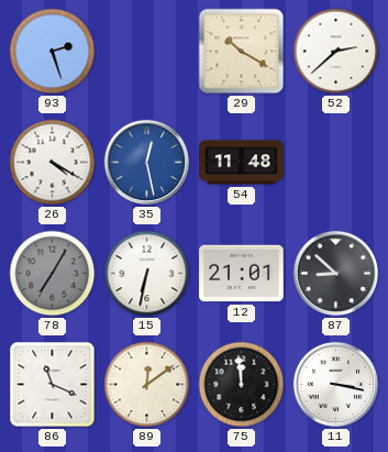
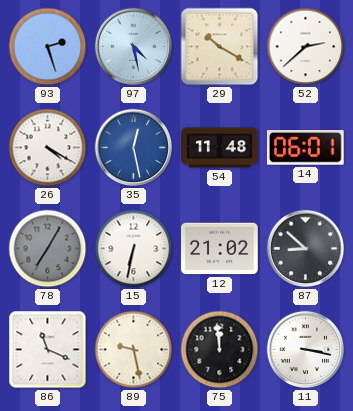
97: none -> 4:28 (134, 47)
14: none -> 06:01 (305, 148)
12: 21:01 -> 21:02 (220, 249)
89: 12:09 -> 9:28 (134, 350)
